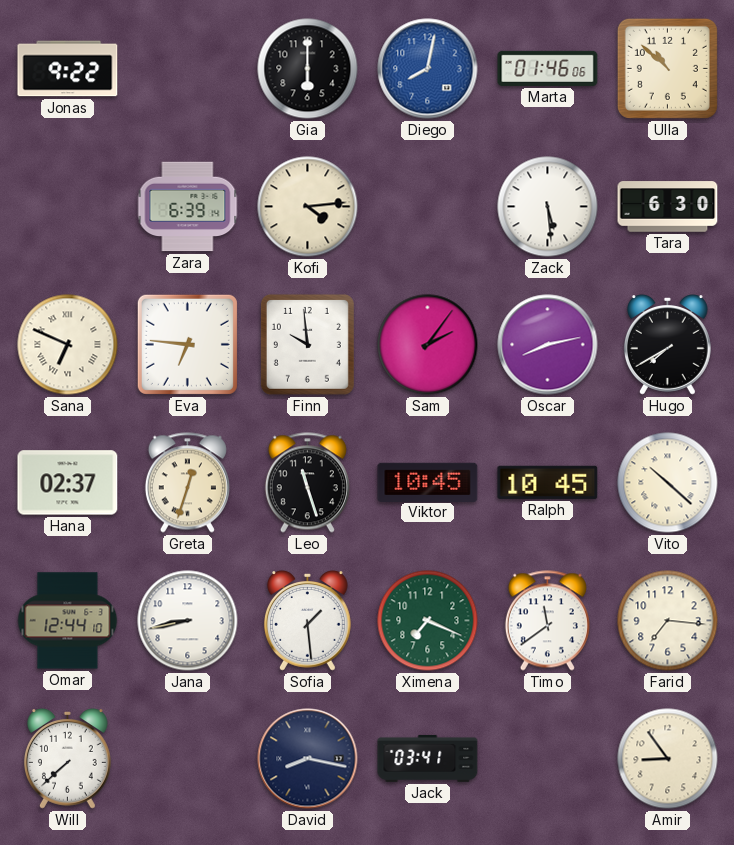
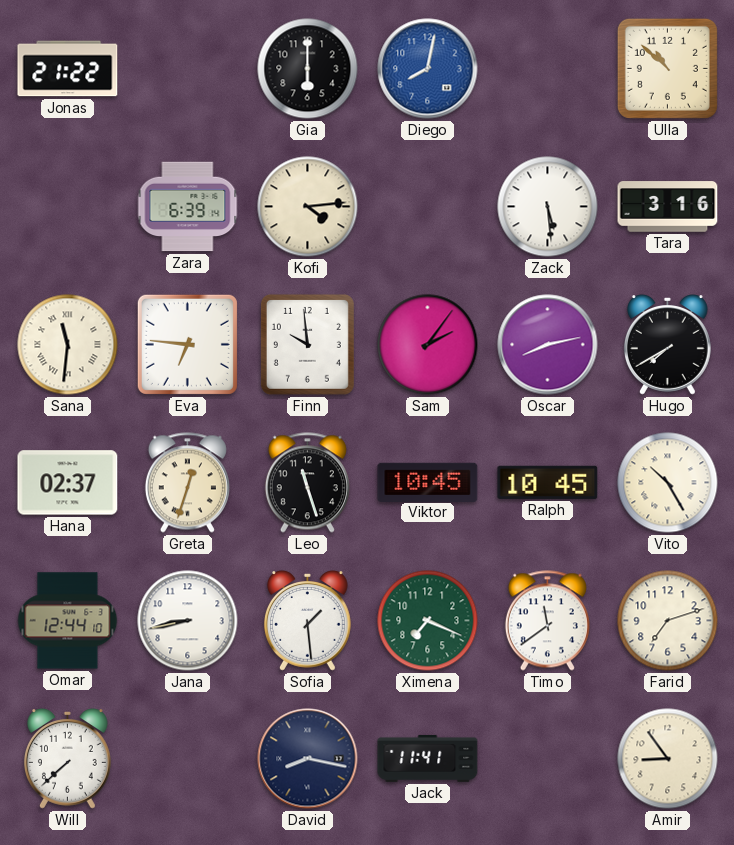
Jonas: 9:22 -> 21:22 (68, 69)
Marta: 01:46 -> none (548, 68)
Tara: 6:30 -> 3:16 (668, 207)
Sana: 6:49 -> 11:31 (68, 345)
Vito: 10:22 -> 10:25 (668, 483)
Farid: 7:16 -> 7:12 (668, 621)
Jack: 03:41 -> 11:41 (428, 758)
